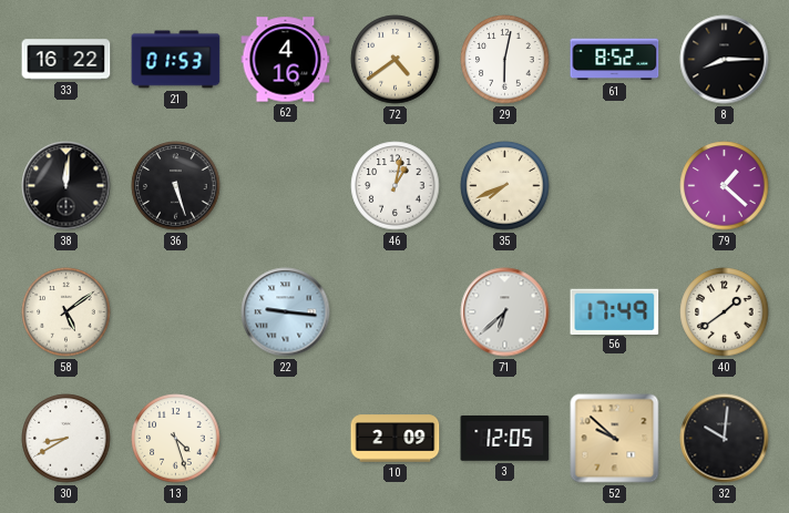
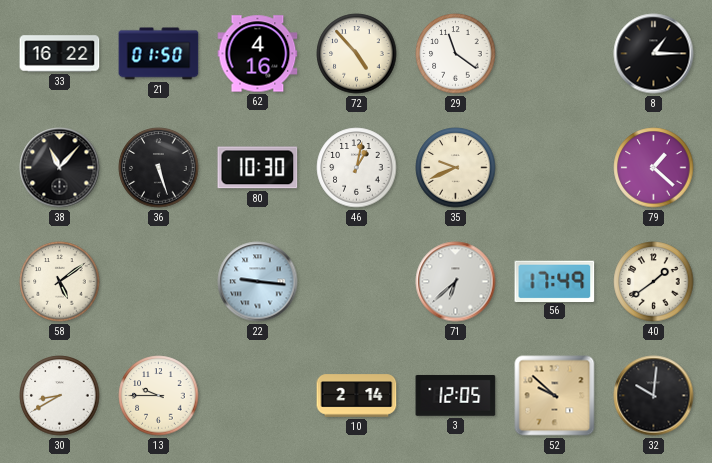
21: 01:53 -> 01:50 (159, 54)
72: 4:39 -> 4:53 (357, 54)
29: 6:02 -> 11:21 (456, 54)
61: 8:52 -> none (615, 60)
8: 8:15 -> 1:15 (654, 54)
38: 12:01 -> 11:07 (60, 168)
80: none -> 10:30 (258, 168)
35: 7:41 -> 9:41 (456, 168)
13: 4:27 -> 9:45 (159, 396)
10: 2:09 -> 2:14 (357, 396)
